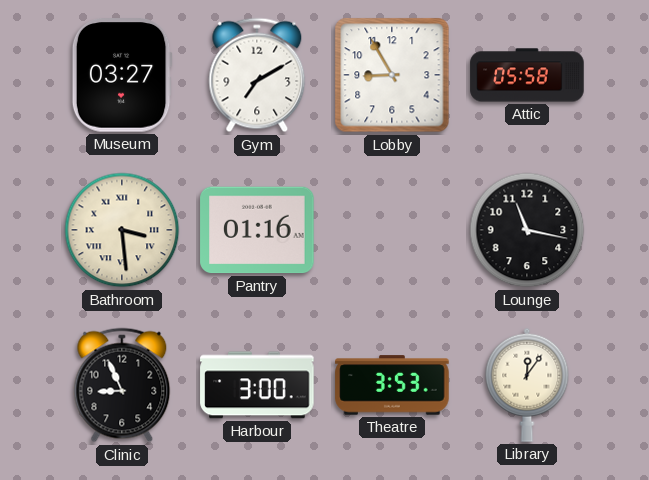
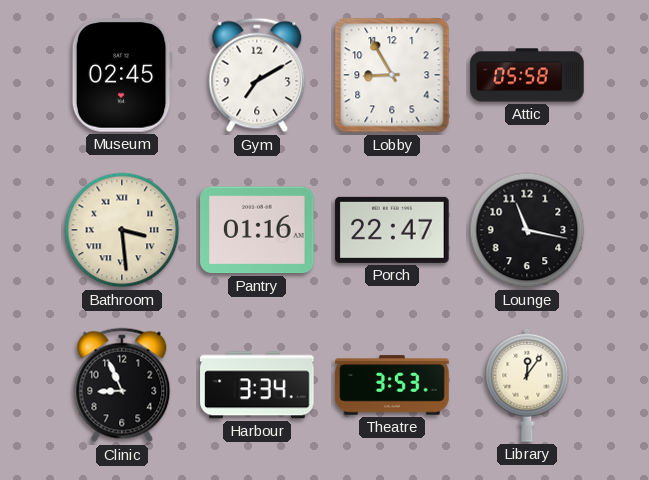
Museum: 03:27 -> 02:45 (122, 75)
Porch: none -> 22:47 (392, 230)
Harbour: 3:00 -> 3:34 (257, 385)
